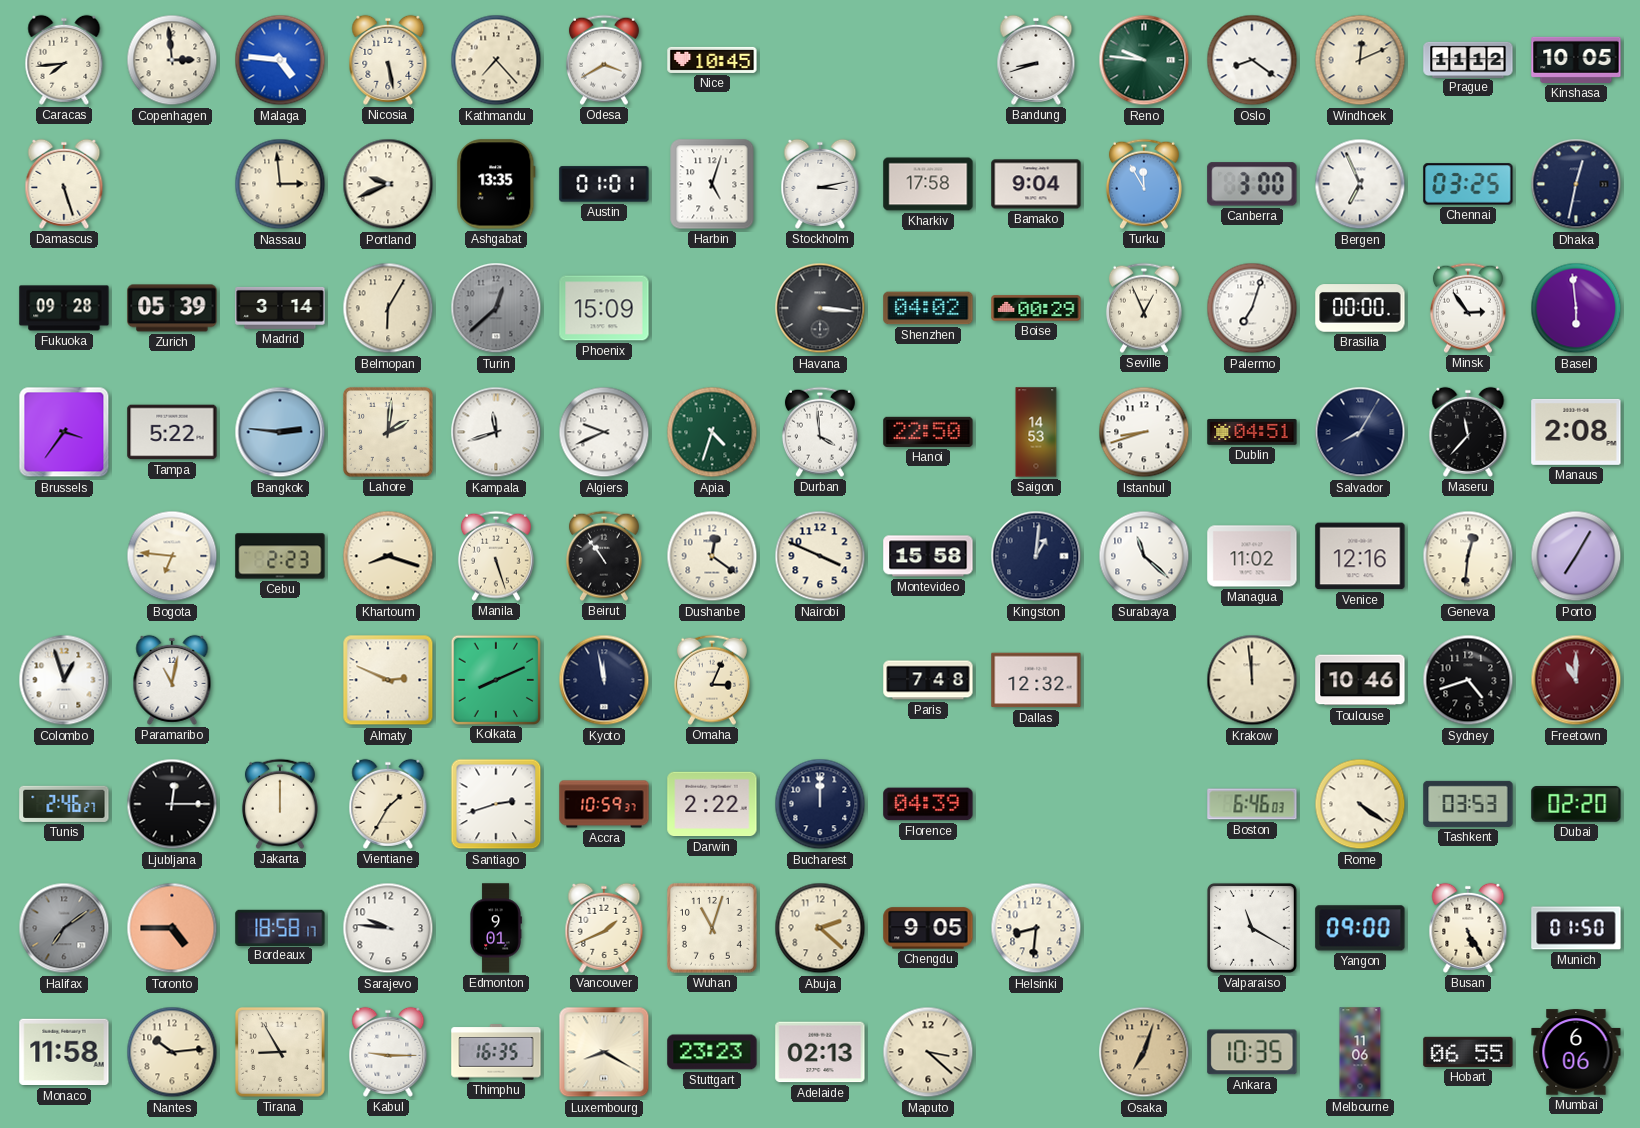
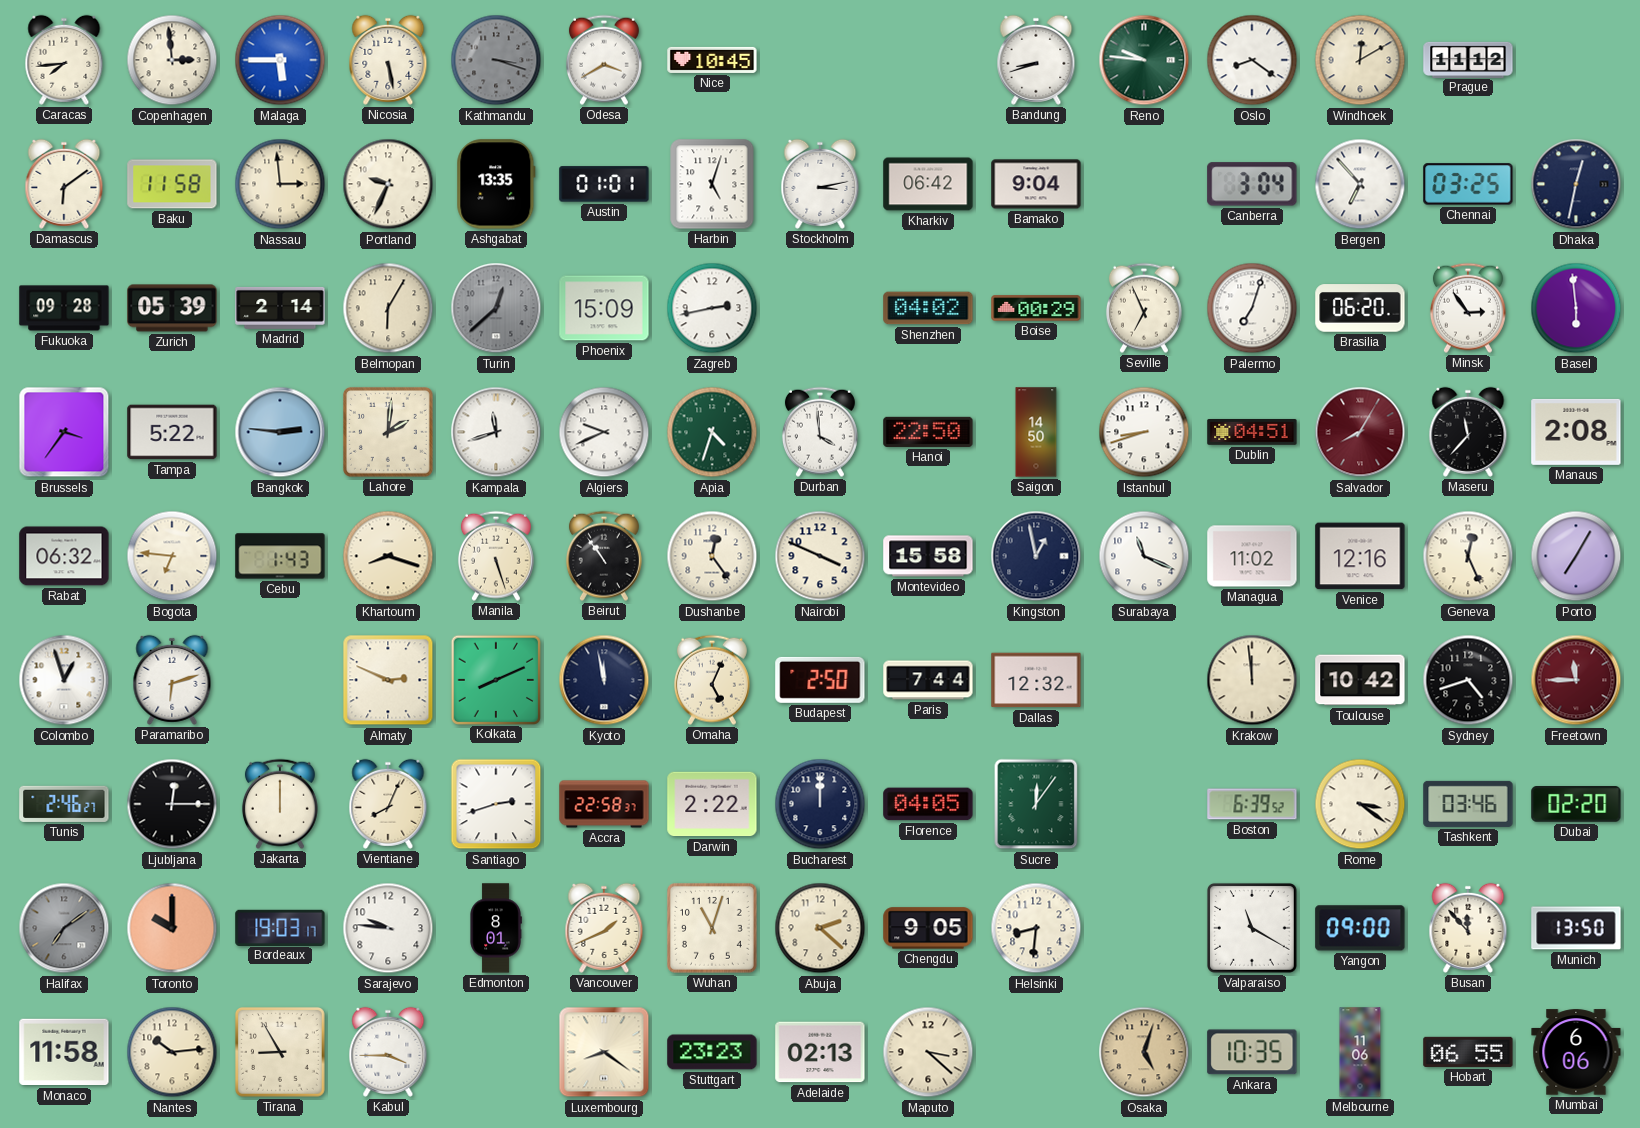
Malaga: 4:46 -> 5:45 (280, 60)
Kathmandu: 7:23 -> 3:18 (496, 60)
Kathmandu dial: cream -> grey (496, 60)
Windhoek: 12:11 -> 12:10 (1360, 60)
Kinshasa: 10:05 -> none (1576, 60)
Damascus: 5:27 -> 6:09 (64, 184)
Baku: none -> 11:58 (172, 184)
Portland: 9:41 -> 9:34 (388, 184)
Kharkiv: 17:58 -> 06:42 (928, 184)
Turku: 11:55 -> none (1144, 184)
Canberra: 3:00 -> 3:04 (1252, 184)
Bergen: 6:56 -> 6:53 (1360, 184)
Madrid: 3:14 -> 2:14 (280, 308)
Zagreb: none -> 2:43 (712, 308)
Havana: 3:16 -> none (820, 308)
Seville: 12:56 -> 6:56 (1144, 308)
Brasilia: 00:00 -> 06:20 (1360, 308)
Saigon: 14:53 -> 14:50 (1036, 432)
Salvador dial: navy -> burgundy (1360, 432)
Rabat: none -> 06:32 (64, 556)
Cebu: 2:23 -> 1:43 (280, 556)
Dushanbe: 12:21 -> 12:24 (712, 556)
Kingston: 1:01 -> 12:58 (1036, 556)
Surabaya: 11:22 -> 11:19 (1144, 556)
Geneva: 12:31 -> 12:26 (1468, 556)
Paramaribo: 11:02 -> 6:12 (172, 680)
Omaha: 3:04 -> 5:04 (712, 680)
Budapest: none -> 2:50 (820, 680)
Paris: 7:48 -> 7:44 (928, 680)
Toulouse: 10:46 -> 10:42 (1360, 680)
Freetown: 11:00 -> 11:45 (1576, 680)
Vientiane: 1:35 -> 8:04 (388, 804)
Accra: 10:59 -> 22:58 (604, 804)
Florence: 04:39 -> 04:05 (928, 804)
Sucre: none -> 12:06 (1036, 804)
Boston: 6:46 -> 6:39 (1252, 804)
Rome: 4:21 -> 3:21 (1360, 804)
Tashkent: 03:53 -> 03:46 (1468, 804)
Toronto: 4:45 -> 10:00 (172, 928)
Bordeaux: 18:58 -> 19:03 (280, 927)
Edmonton: 9:01 -> 8:01 (496, 928)
Busan: 5:25 -> 11:53 (1468, 928)
Munich: 01:50 -> 13:50 (1576, 928)
Kabul: 9:15 -> 3:45 (388, 1052)
Thimphu: 16:35 -> none (496, 1052)
Luxembourg: 8:20 -> 8:21 (604, 1052)
Osaka: 7:03 -> 5:03 (1144, 1052)
